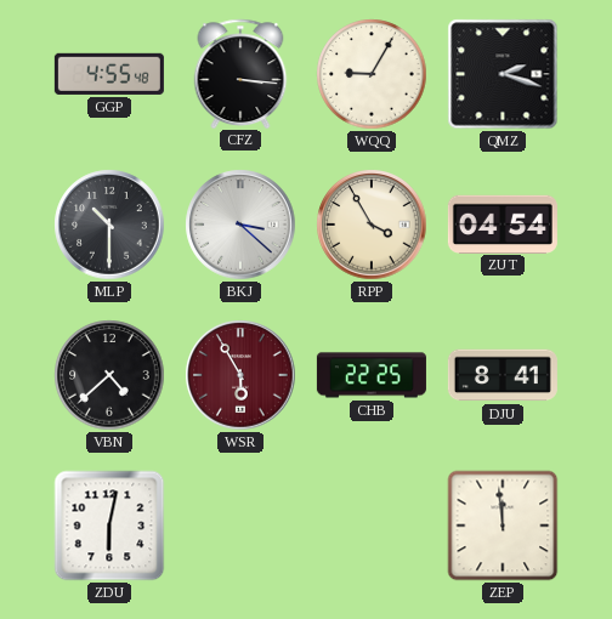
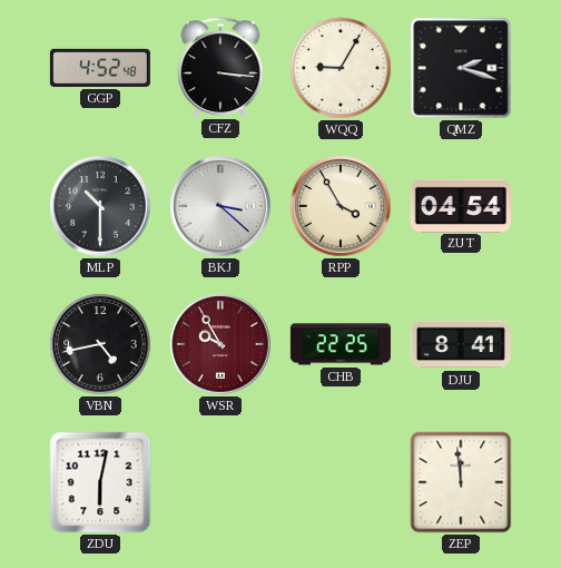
GGP: 4:55 -> 4:52 (100, 68)
VBN: 4:38 -> 4:43 (100, 344)
WSR: 5:55 -> 9:55 (220, 344)
